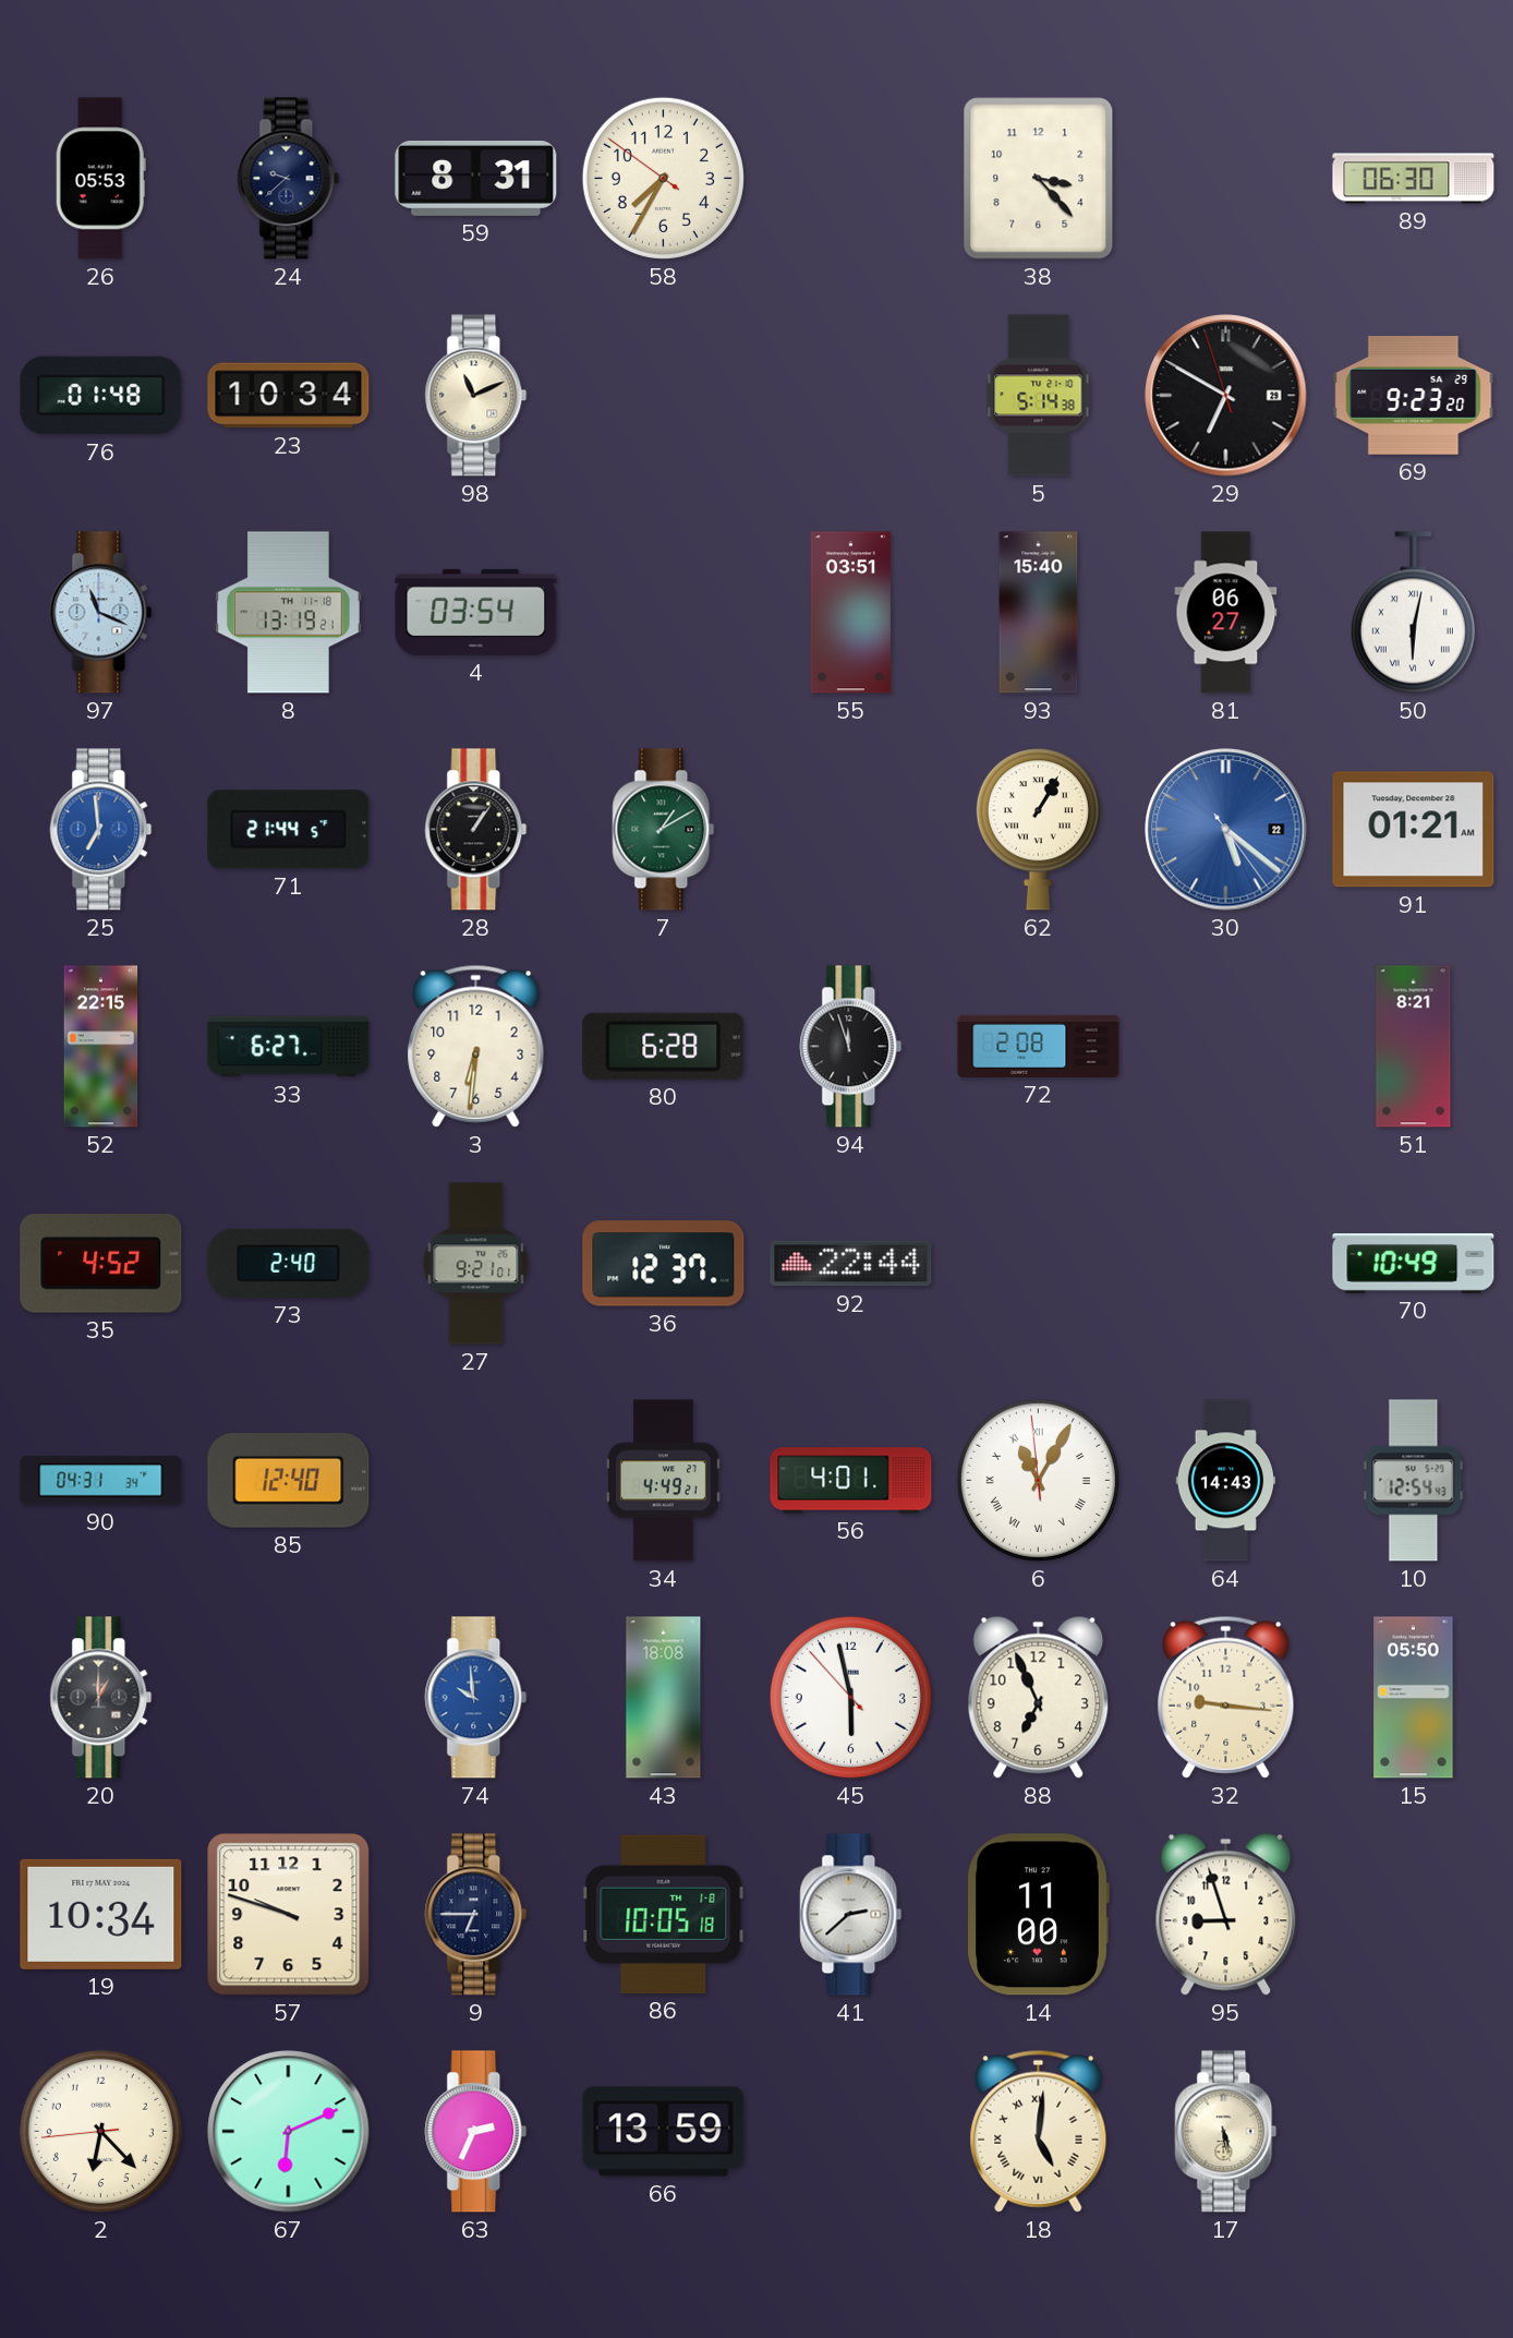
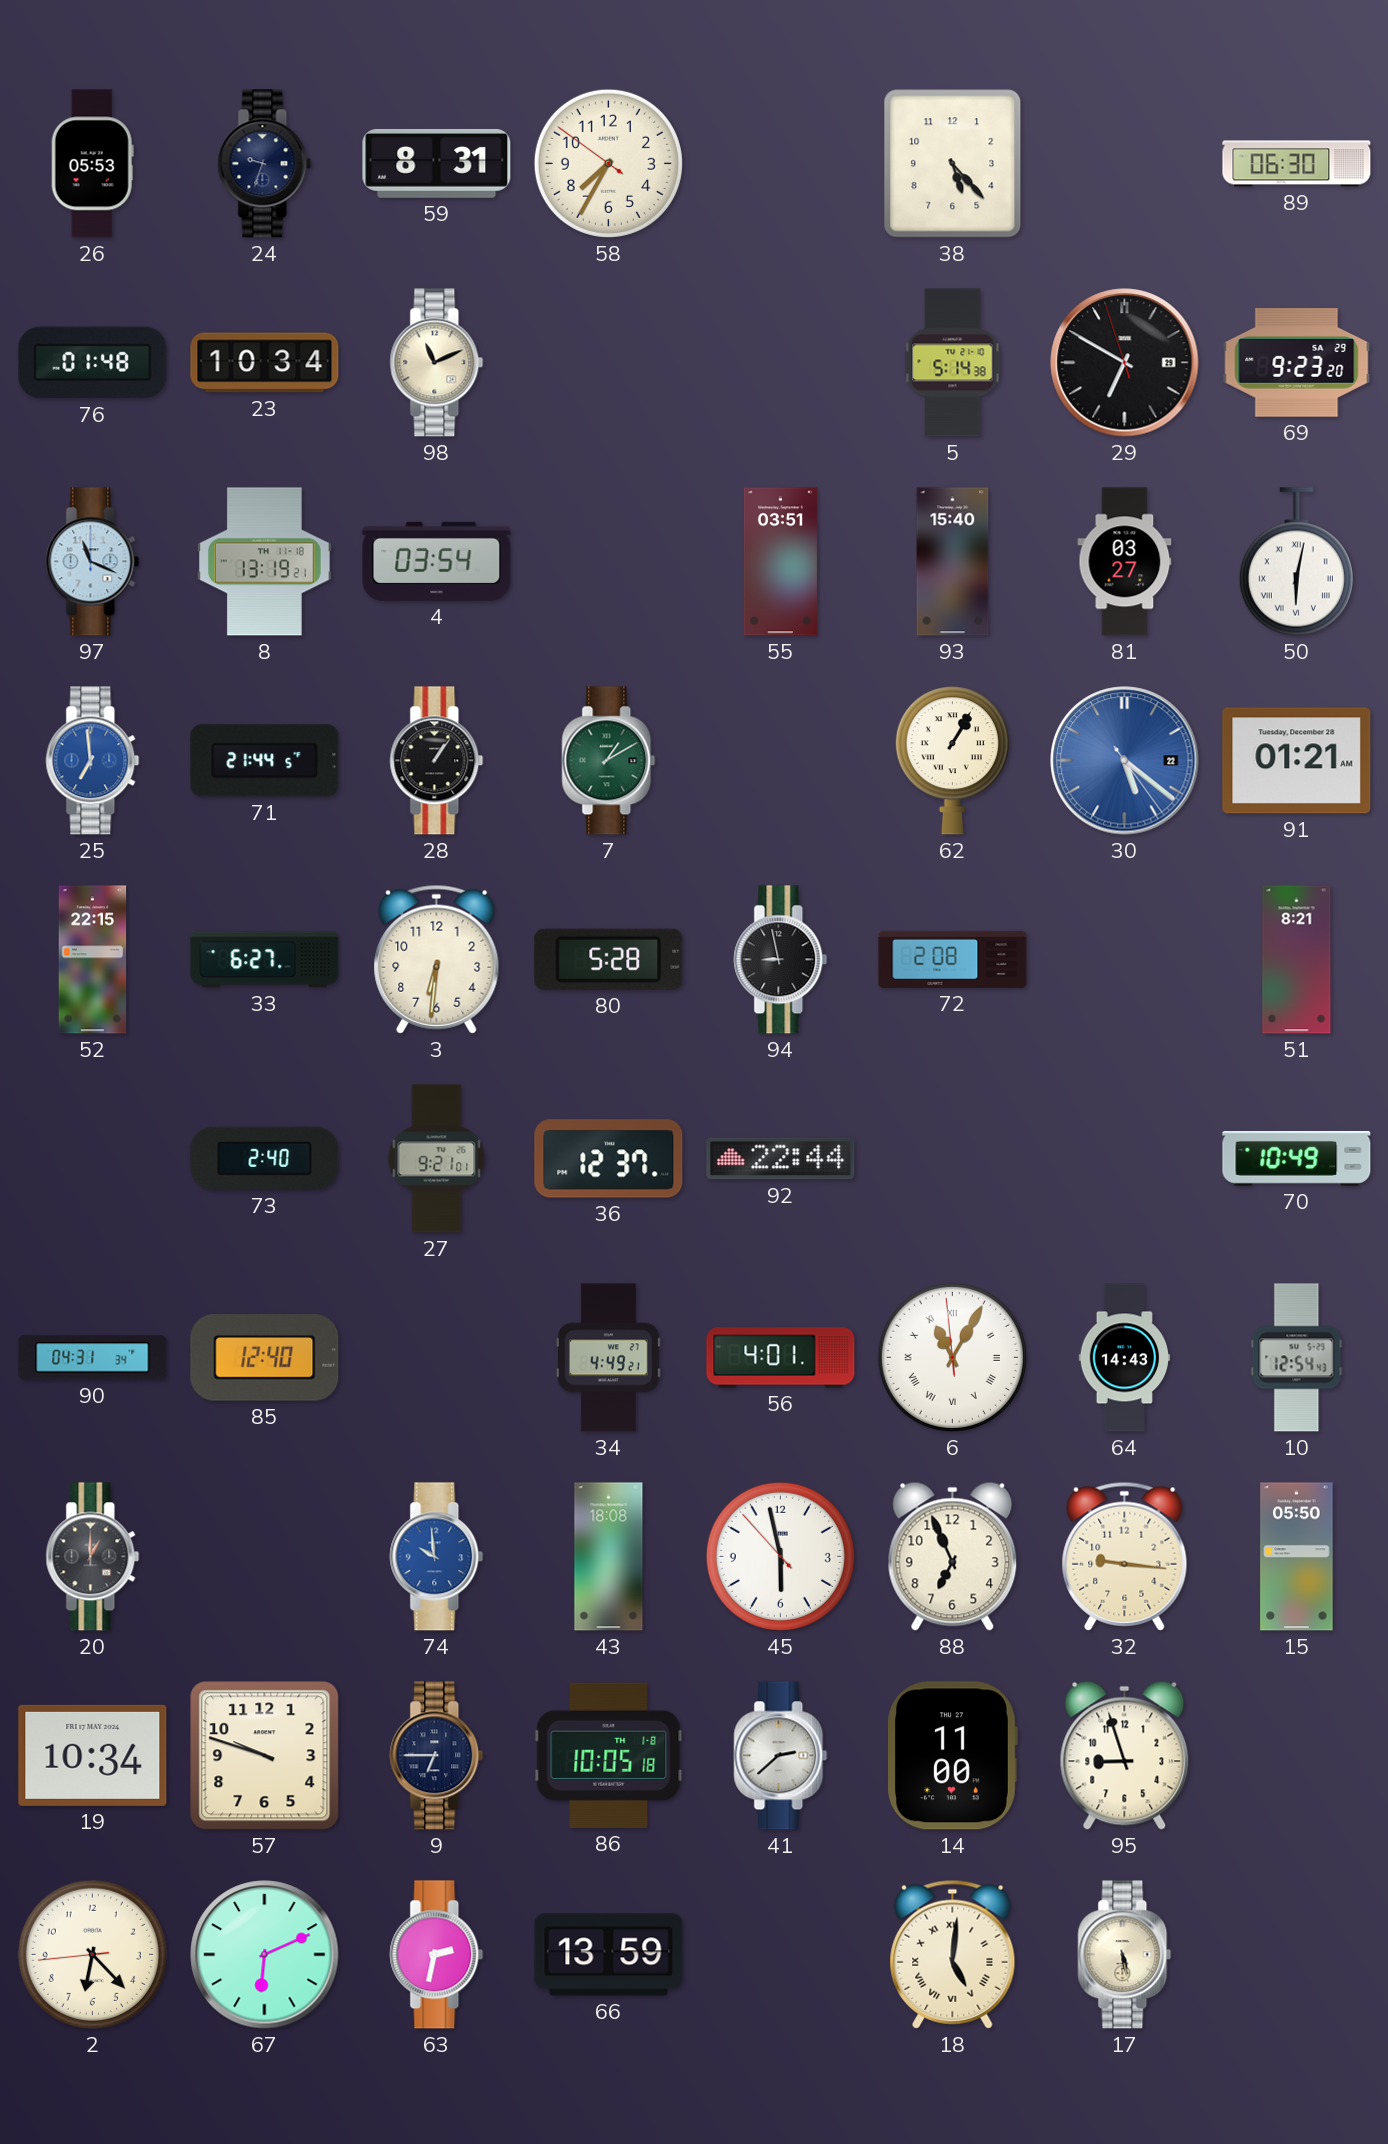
24: 9:38 -> 9:33 (265, 164)
38: 3:23 -> 5:23 (953, 164)
81: 06:27 -> 03:27 (1125, 562)
80: 6:28 -> 5:28 (609, 959)
94: 11:57 -> 8:58 (781, 960)
35: 4:52 -> none (101, 1264)
63: 2:34 -> 2:32 (437, 1955)
